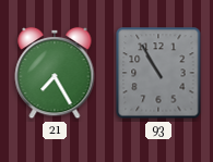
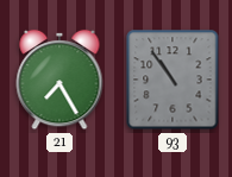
93: 10:55 -> 10:54 (173, 80)
